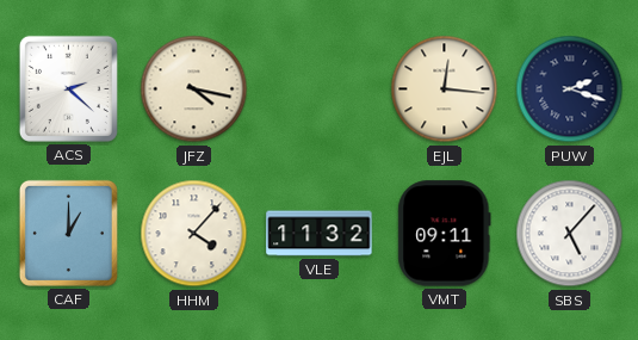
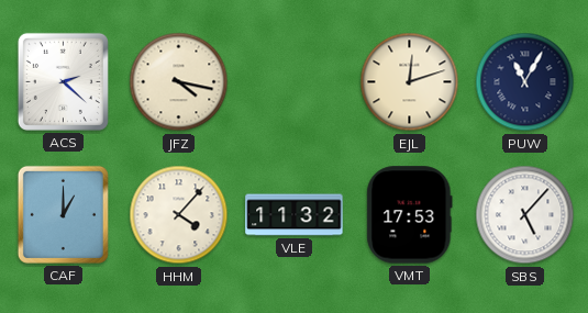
EJL: 12:16 -> 12:12 (410, 82)
PUW: 2:18 -> 11:05 (525, 82)
VMT: 09:11 -> 17:53 (410, 215)
